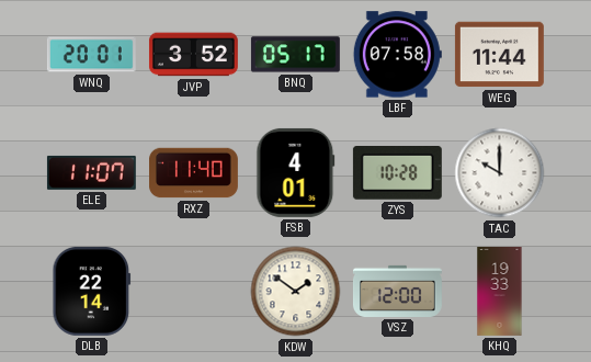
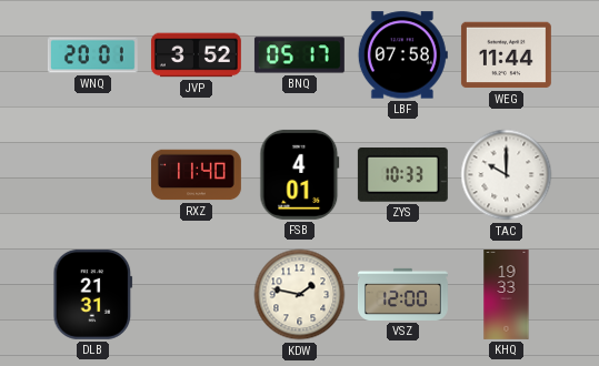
ELE: 11:07 -> none (91, 172)
ZYS: 10:28 -> 10:33 (402, 175)
DLB: 22:14 -> 21:31 (93, 294)
KDW: 1:51 -> 1:47 (300, 295)
